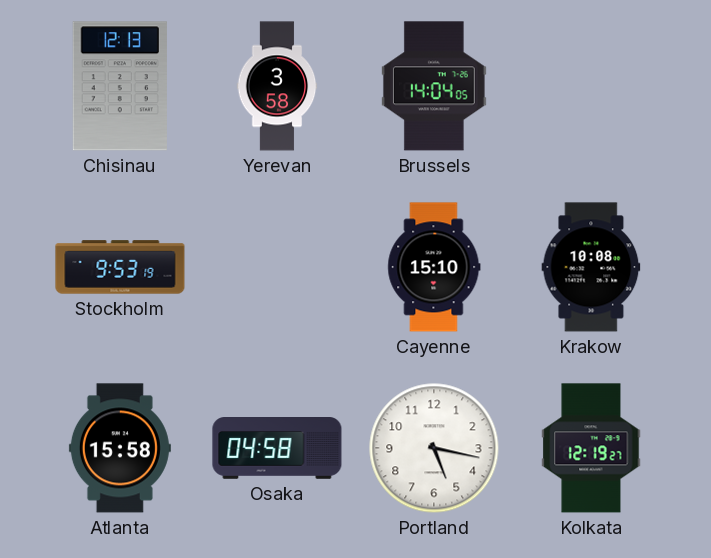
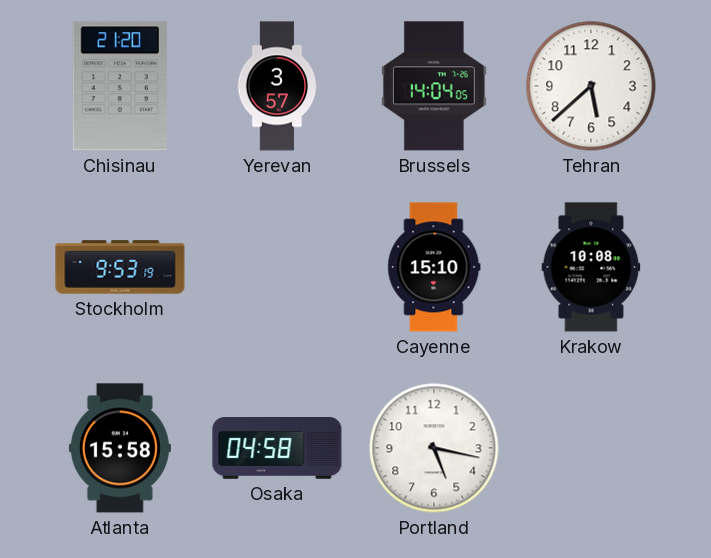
Chisinau: 12:13 -> 21:20 (120, 86)
Yerevan: 3:58 -> 3:57 (277, 86)
Tehran: none -> 5:38 (591, 86)
Kolkata: 12:19 -> none (591, 448)
